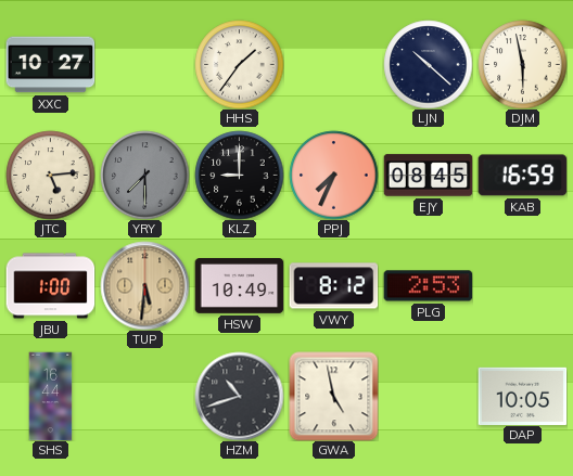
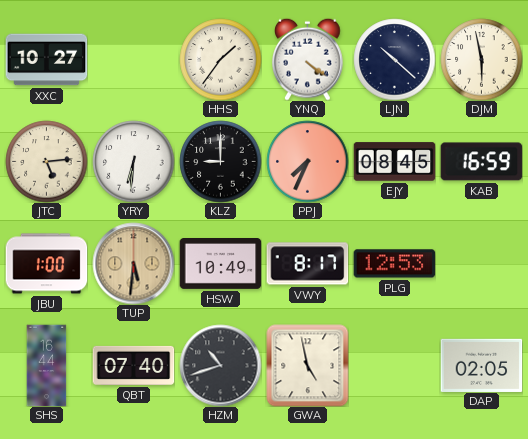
YNQ: none -> 4:21 (308, 59)
YRY: 7:30 -> 6:31 (133, 161)
YRY dial: grey -> white (133, 161)
VWY: 8:12 -> 8:17 (307, 264)
PLG: 2:53 -> 12:53 (394, 264)
QBT: none -> 07:40 (133, 365)
DAP: 10:05 -> 02:05 (481, 365)
